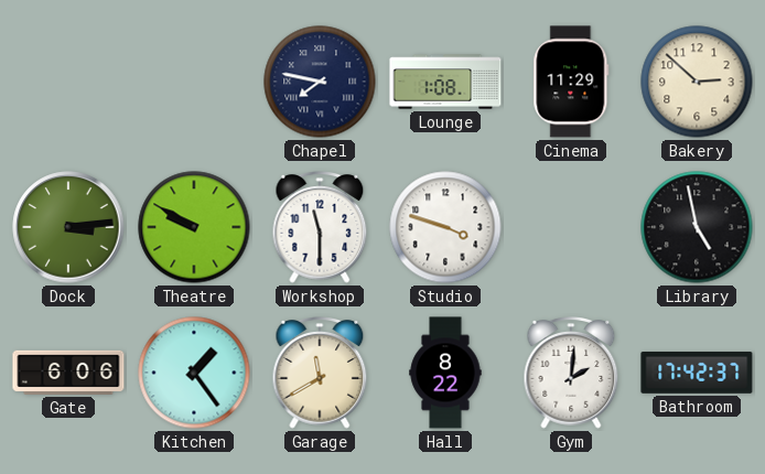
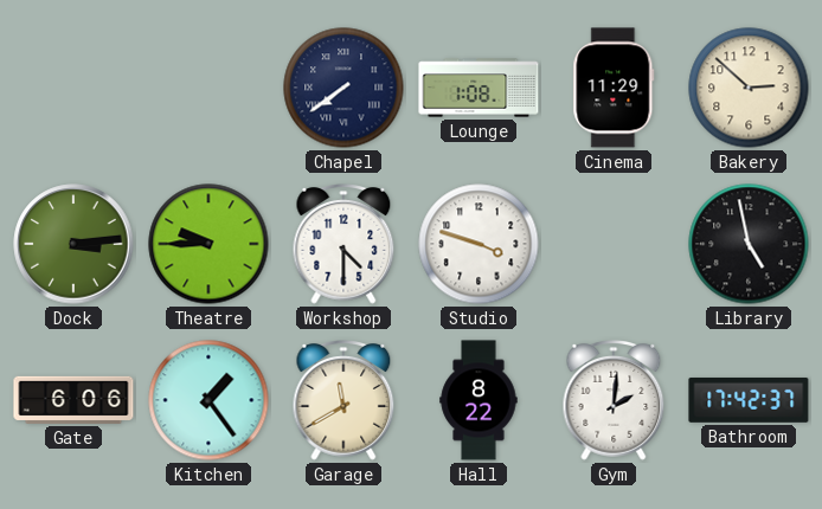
Chapel: 7:47 -> 7:39 (343, 88)
Theatre: 9:50 -> 9:45 (208, 244)
Workshop: 11:30 -> 4:30 (343, 245)
